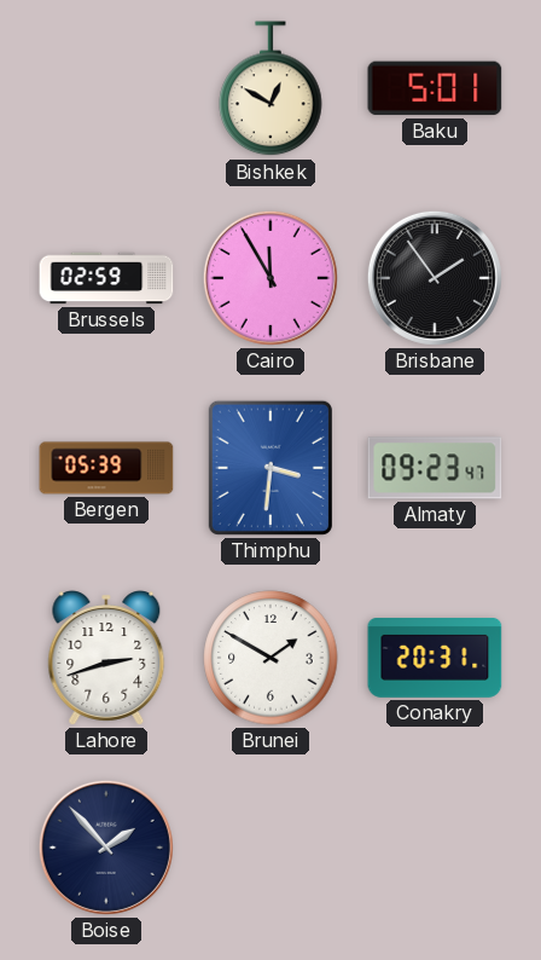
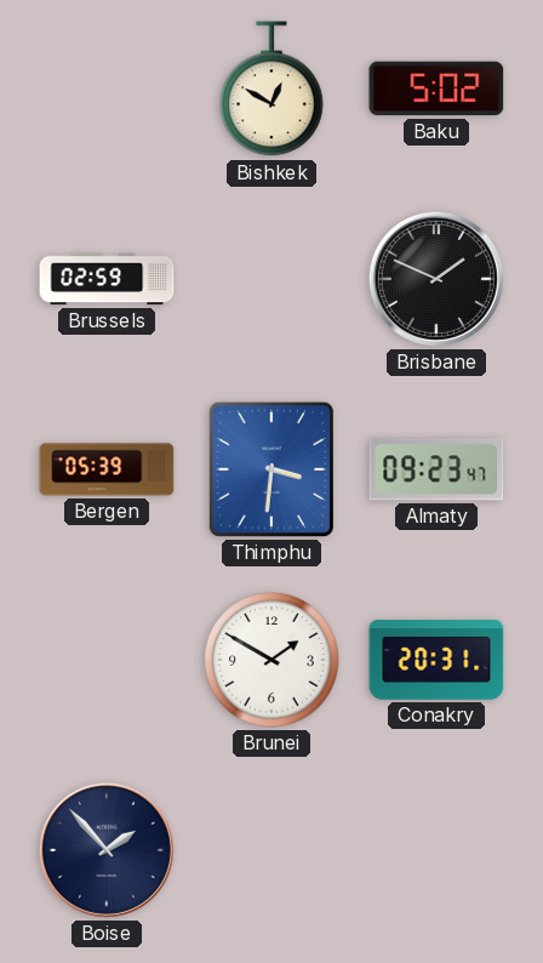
Baku: 5:01 -> 5:02 (436, 89)
Cairo: 11:55 -> none (270, 278)
Brisbane: 1:54 -> 1:49 (436, 279)
Lahore: 2:42 -> none (106, 658)
